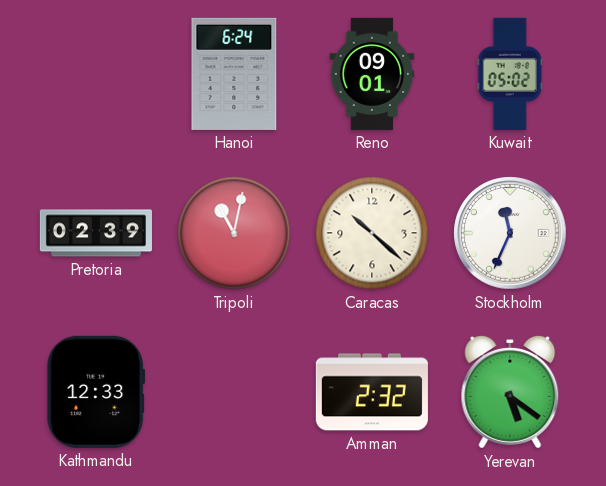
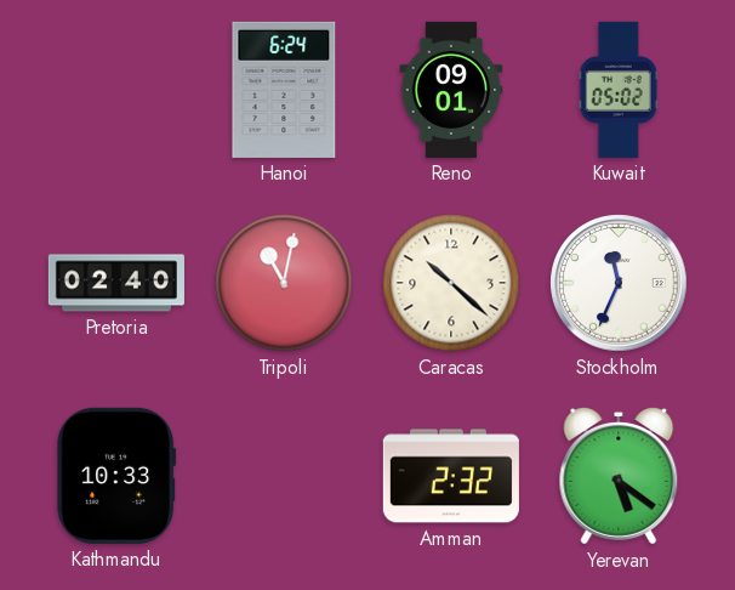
Pretoria: 02:39 -> 02:40 (116, 283)
Kathmandu: 12:33 -> 10:33 (116, 476)
